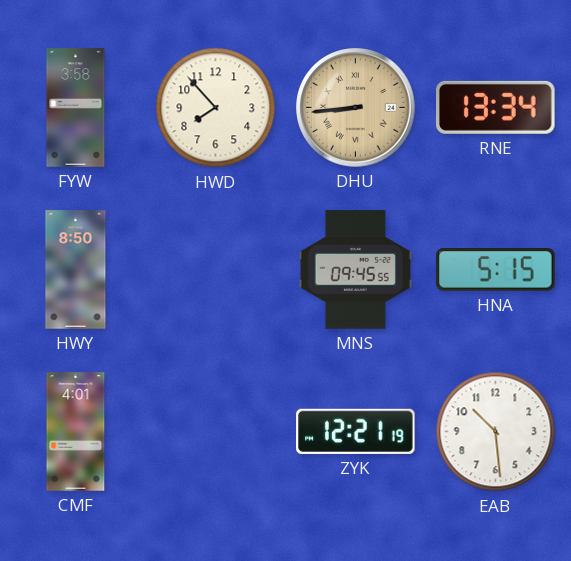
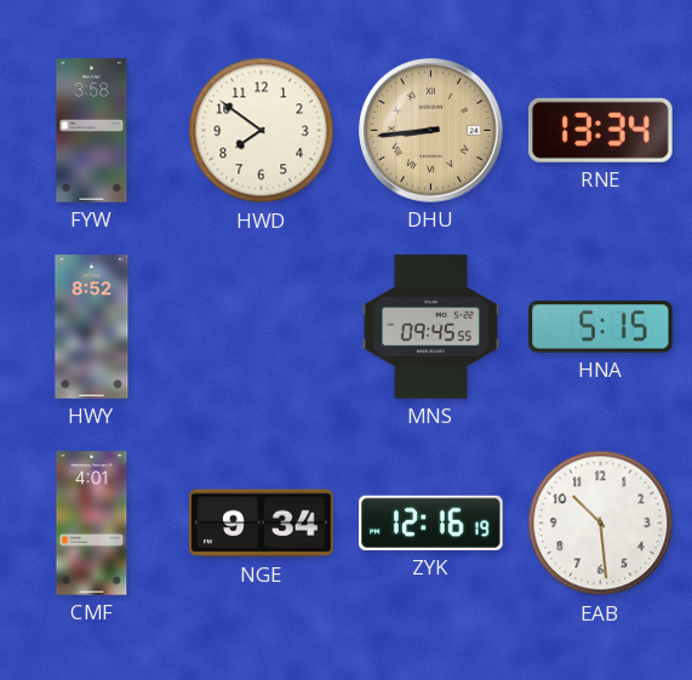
HWD: 7:53 -> 7:51 (262, 131)
HWY: 8:50 -> 8:52 (92, 327)
NGE: none -> 9:34 (262, 524)
ZYK: 12:21 -> 12:16 (431, 522)
